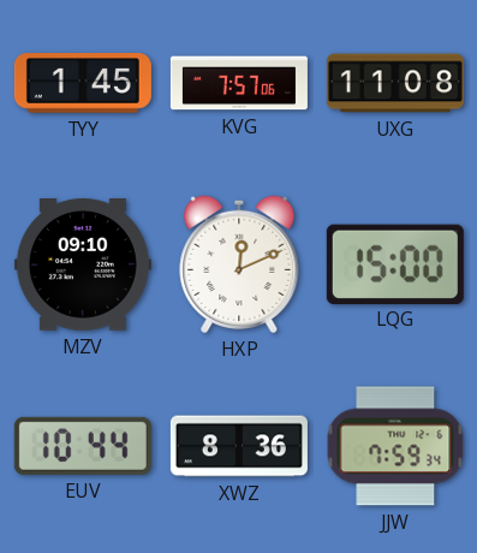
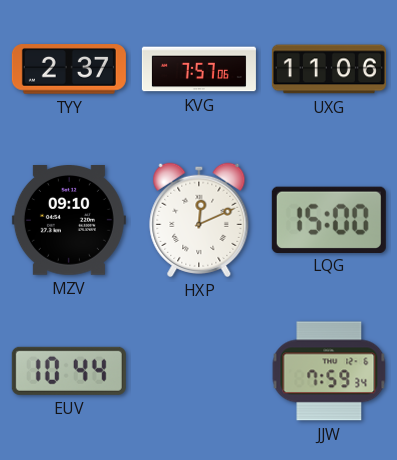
TYY: 1:45 -> 2:37 (69, 69)
UXG: 11:08 -> 11:06 (329, 69)
XWZ: 8:36 -> none (239, 446)
